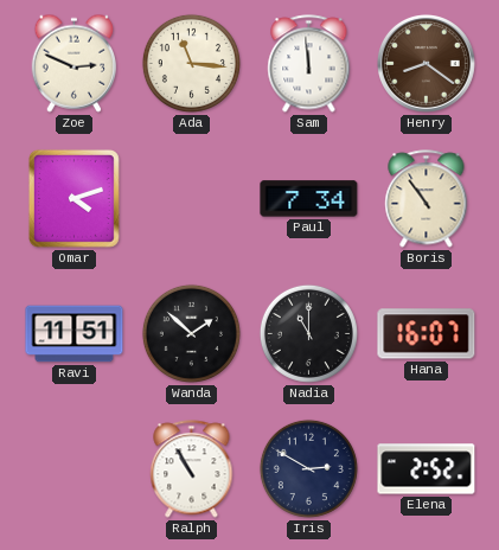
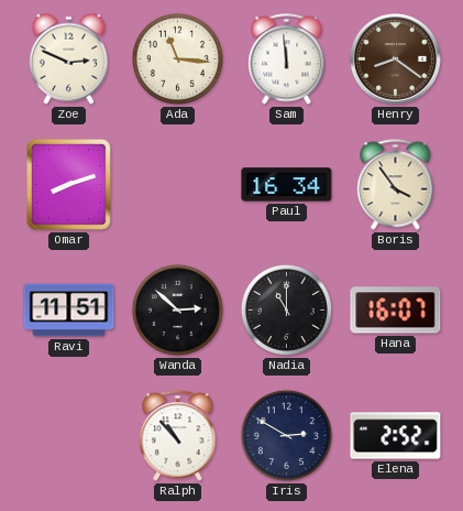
Omar: 4:12 -> 8:12 (68, 184)
Paul: 7:34 -> 16:34 (287, 185)
Boris: 10:54 -> 3:54 (396, 185)
Wanda: 1:52 -> 2:52 (177, 309)
Ralph: 10:55 -> 10:53 (178, 436)
